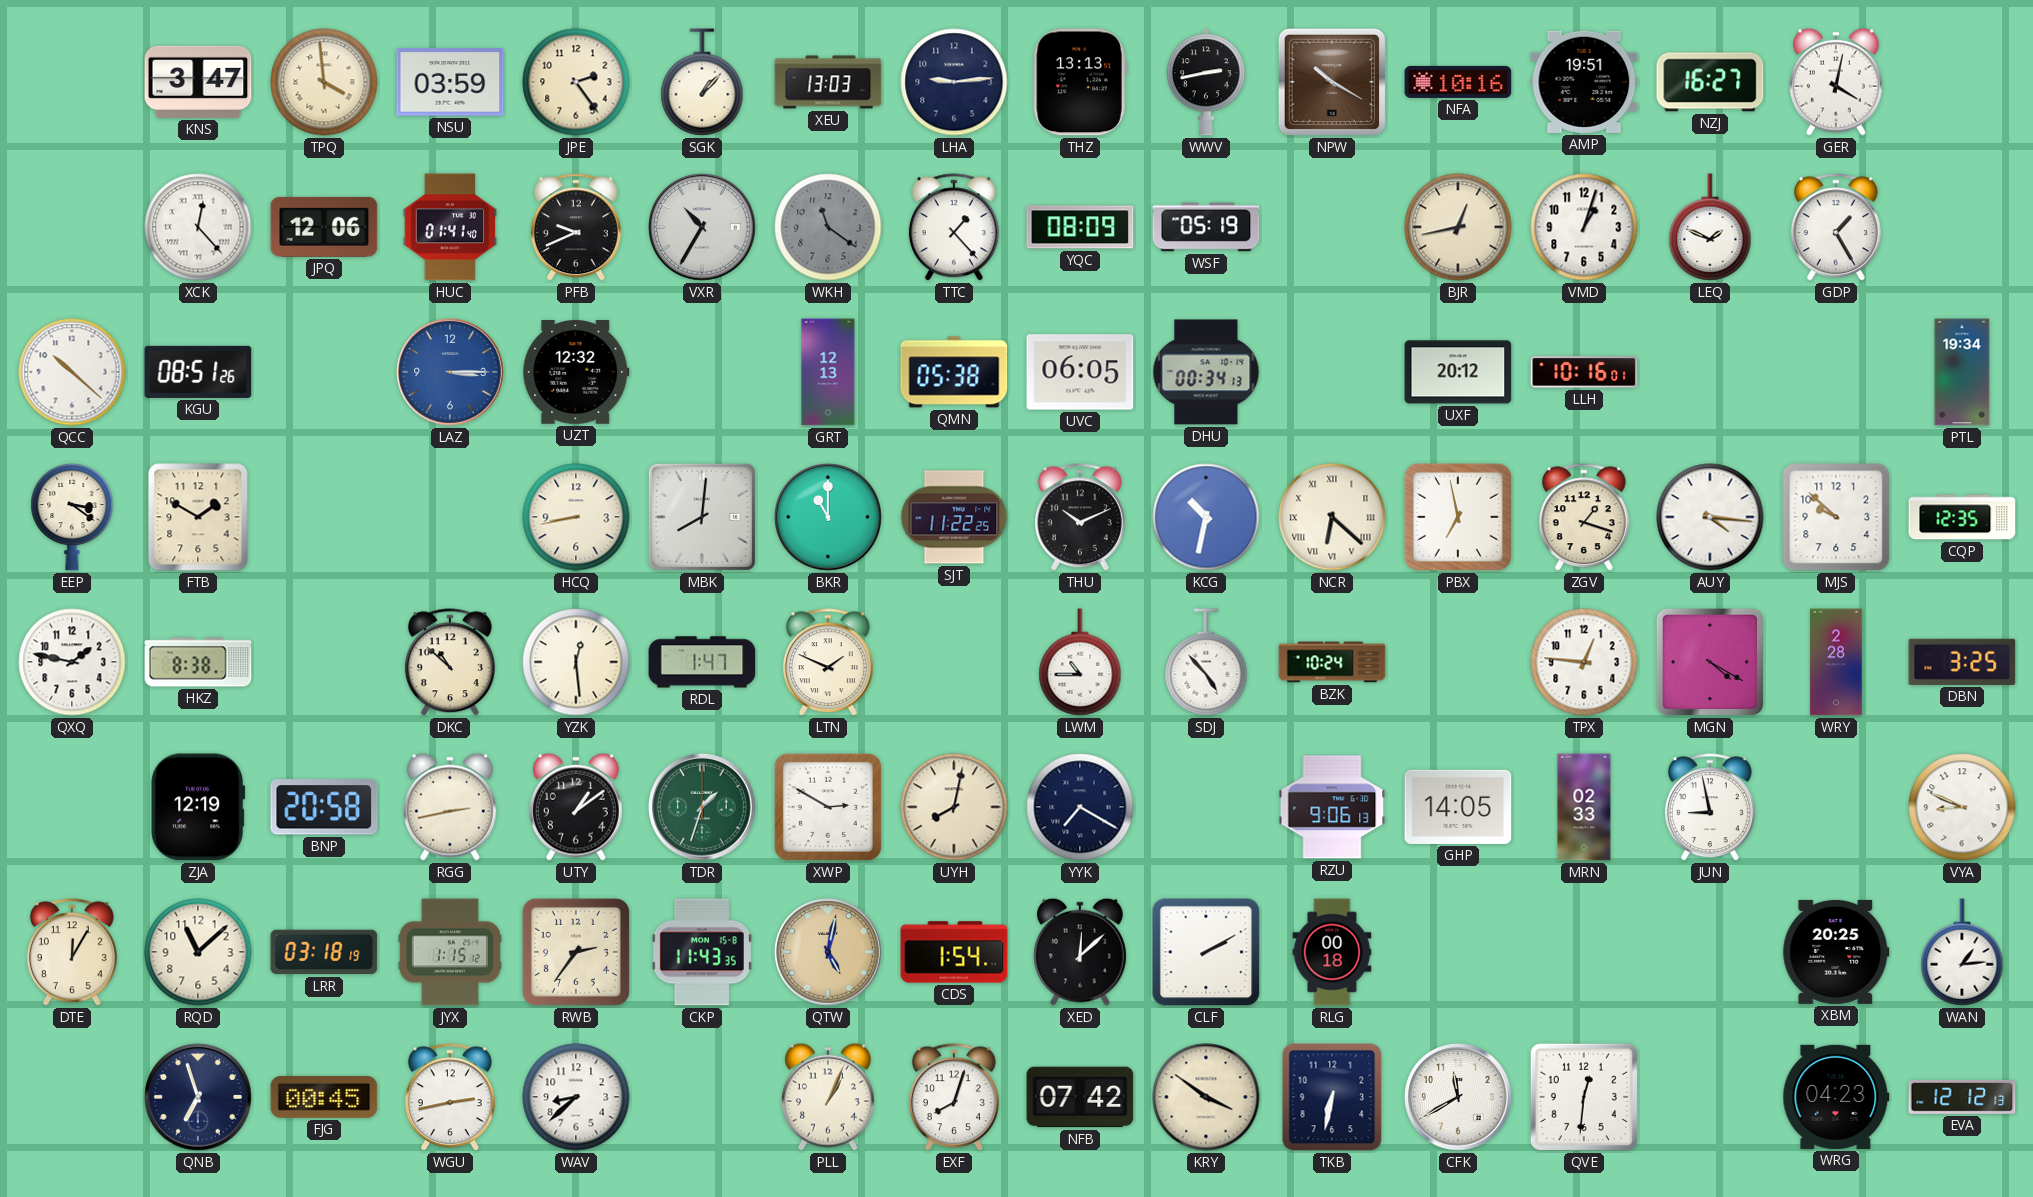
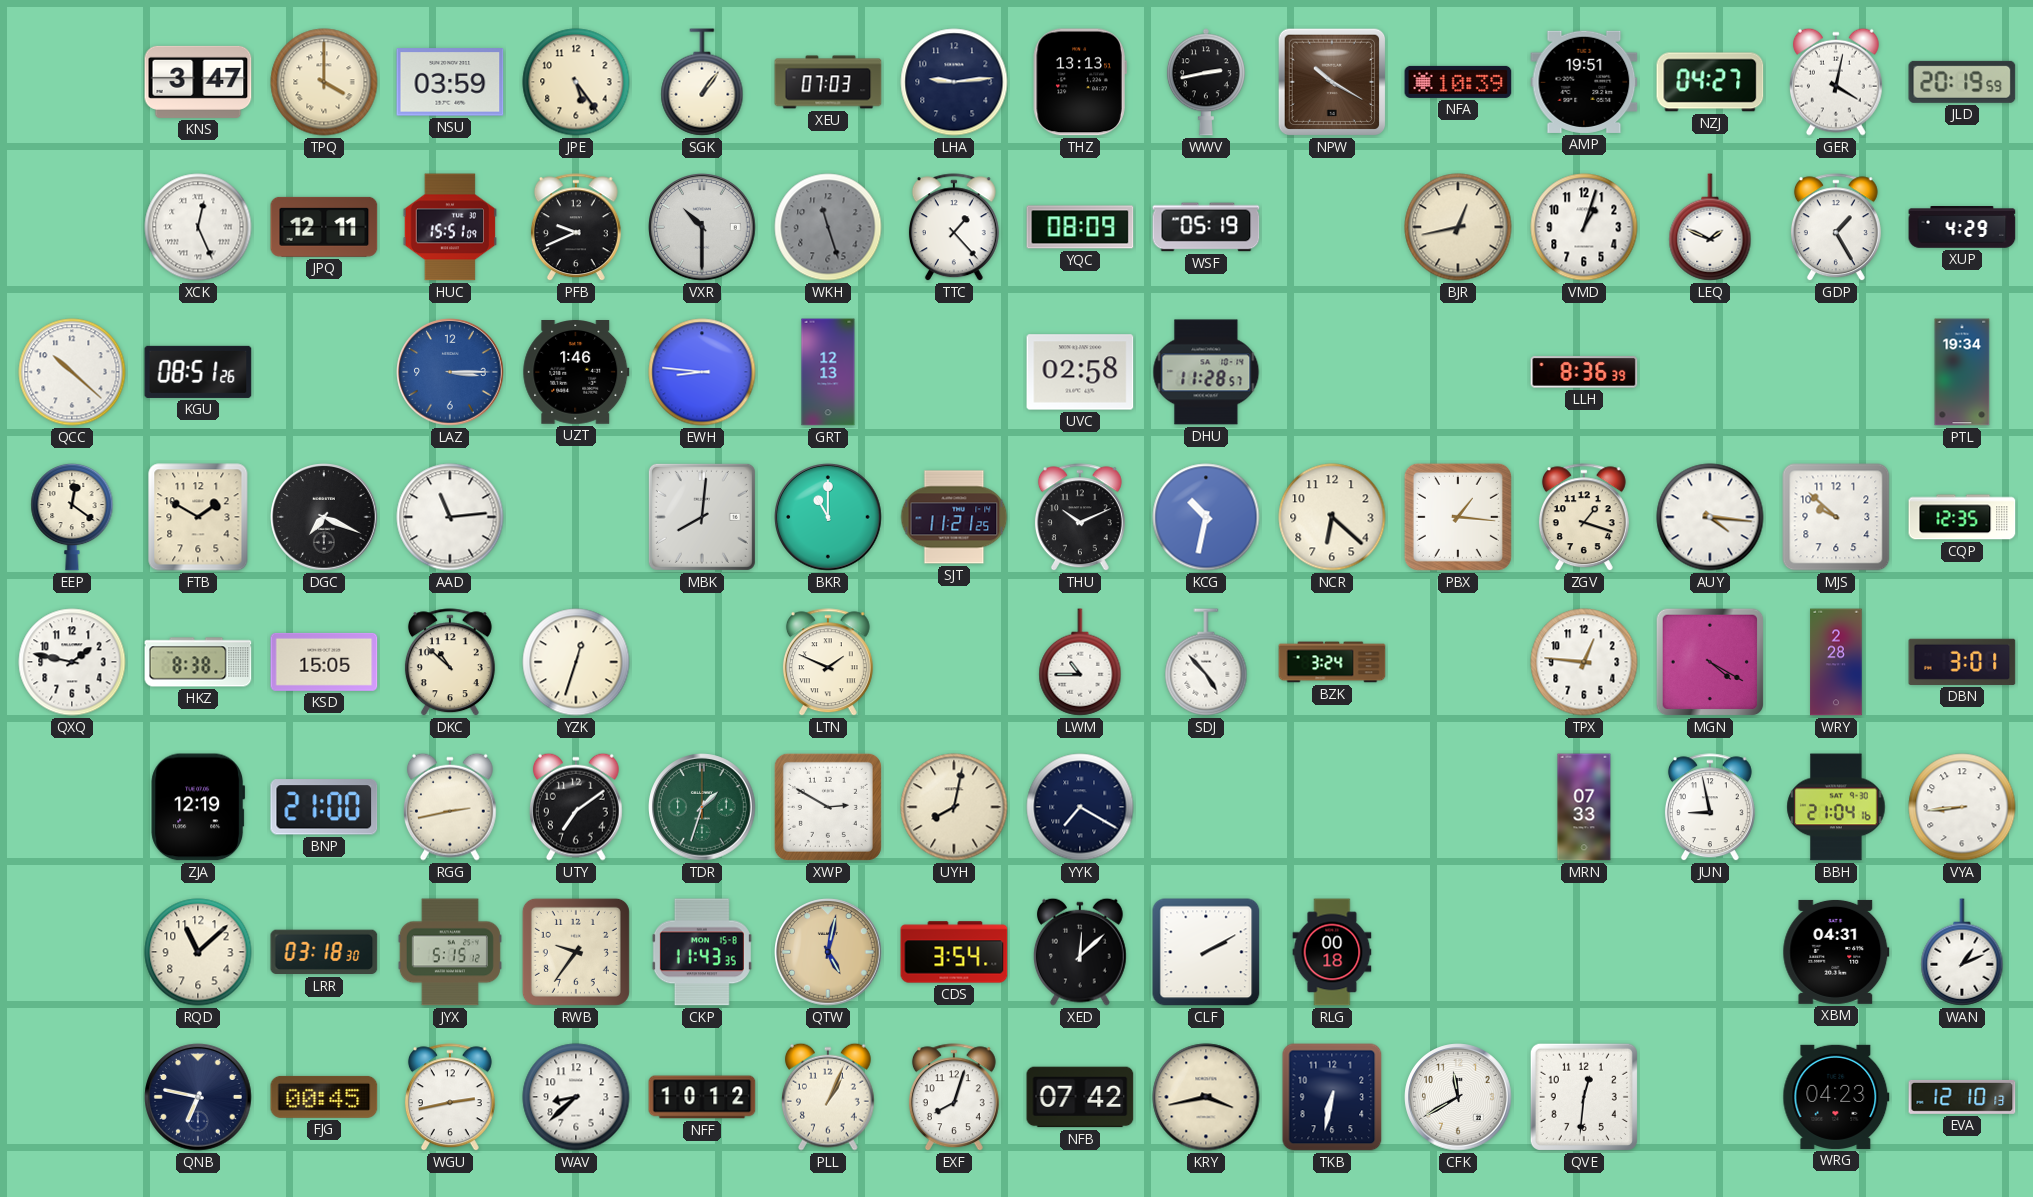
TPQ: 3:59 -> 4:00 (324, 82)
JPE: 2:24 -> 5:24 (576, 82)
SGK: 1:07 -> 1:06 (702, 82)
XEU: 13:03 -> 07:03 (828, 82)
NFA: 10:16 -> 10:39 (1458, 82)
NZJ: 16:27 -> 04:27 (1710, 82)
JLD: none -> 20:19 (1962, 82)
XCK: 12:23 -> 12:26 (198, 227)
JPQ: 12:06 -> 12:11 (324, 227)
HUC: 01:41 -> 15:51 (450, 227)
VXR: 10:35 -> 10:30 (702, 227)
WKH: 11:21 -> 11:27 (828, 227)
XUP: none -> 4:29 (1962, 228)
UZT: 12:32 -> 1:46 (576, 373)
EWH: none -> 8:46 (702, 372)
QMN: 05:38 -> none (954, 372)
UVC: 06:05 -> 02:58 (1080, 372)
DHU: 00:34 -> 11:28 (1206, 372)
UXF: 20:12 -> none (1458, 372)
LLH: 10:16 -> 8:36 (1584, 373)
EEP: 3:21 -> 12:21 (72, 517)
DGC: none -> 7:19 (324, 517)
AAD: none -> 11:14 (450, 517)
HCQ: 8:43 -> none (576, 517)
SJT: 11:22 -> 11:21 (954, 517)
NCR numerals: Roman -> Arabic (1332, 517)
PBX: 6:58 -> 1:16 (1458, 517)
KSD: none -> 15:05 (324, 662)
YZK: 12:29 -> 12:33 (576, 662)
RDL: 1:47 -> none (702, 662)
BZK: 10:24 -> 3:24 (1332, 662)
DBN: 3:25 -> 3:01 (1962, 662)
BNP: 20:58 -> 21:00 (324, 807)
UTY: 1:09 -> 7:09 (577, 807)
RZU: 9:06 -> none (1332, 807)
GHP: 14:05 -> none (1458, 807)
MRN: 02:33 -> 07:33 (1584, 807)
BBH: none -> 21:04 (1836, 807)
VYA: 8:49 -> 8:44 (1962, 807)
DTE: 12:05 -> none (72, 953)
LRR: 03:18:19 -> 03:18:30 (324, 952)
JYX: 1:15 -> 5:15 (450, 952)
RWB: 2:36 -> 9:36 (576, 952)
CDS: 1:54 -> 3:54 (954, 952)
XBM: 20:25 -> 04:31 (1836, 952)
WAN: 1:14 -> 1:11 (1962, 952)
QNB: 6:57 -> 6:47 (198, 1097)
NFF: none -> 10:12 (702, 1097)
KRY: 3:51 -> 3:43 (1206, 1097)
EVA: 12:12 -> 12:10 (1962, 1097)
